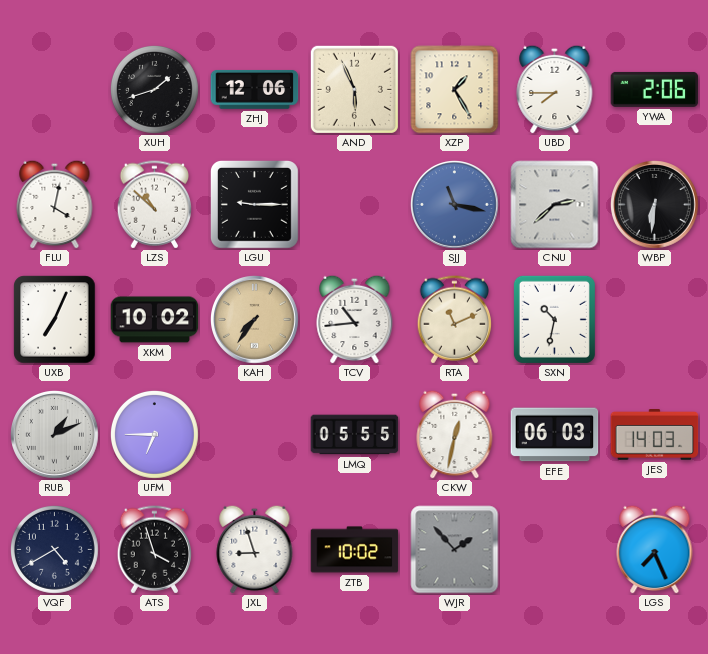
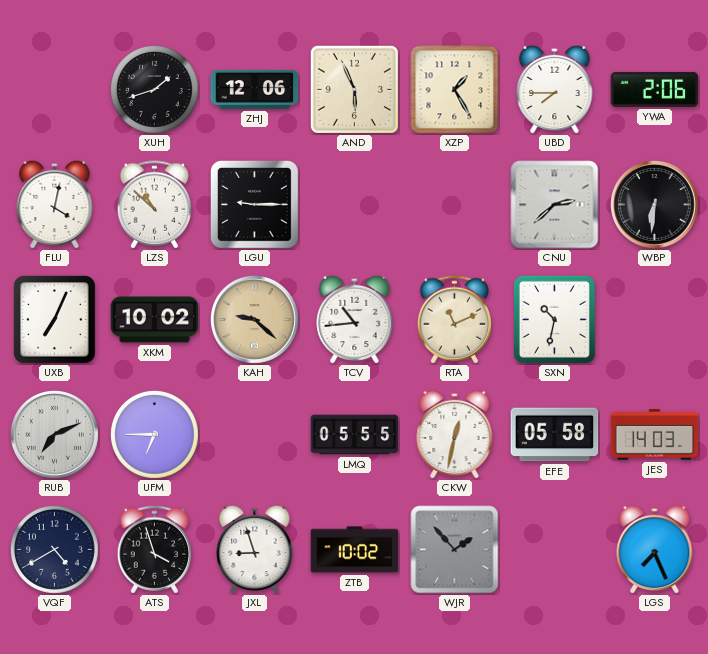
SJJ: 11:17 -> none (455, 205)
KAH: 7:36 -> 9:22 (255, 320)
RUB: 1:11 -> 7:11 (55, 435)
EFE: 06:03 -> 05:58 (555, 435)
